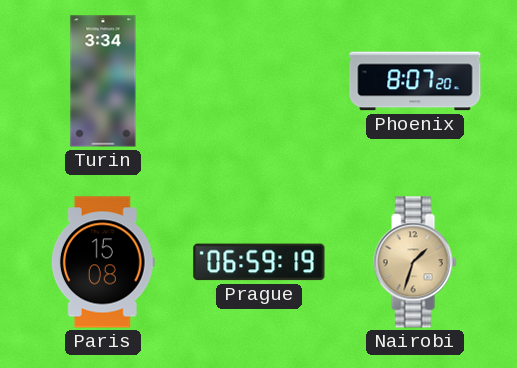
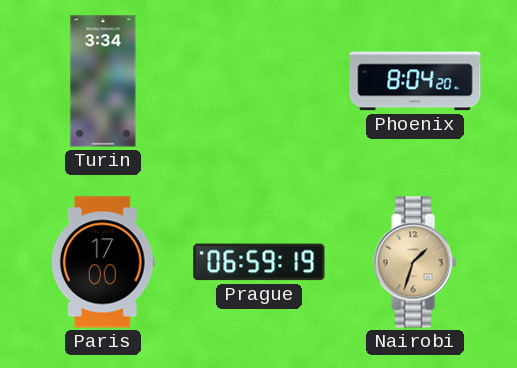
Phoenix: 8:07 -> 8:04 (415, 81)
Paris: 15:08 -> 17:00 (103, 262)
